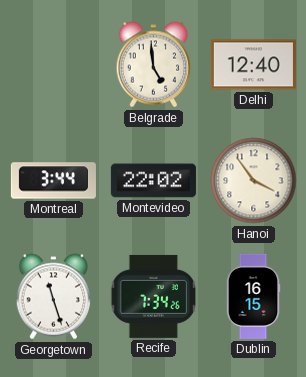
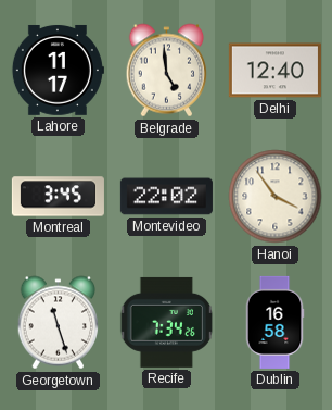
Lahore: none -> 11:17 (58, 70)
Montreal: 3:44 -> 3:45 (58, 197)
Dublin: 16:15 -> 16:58 (274, 322)
